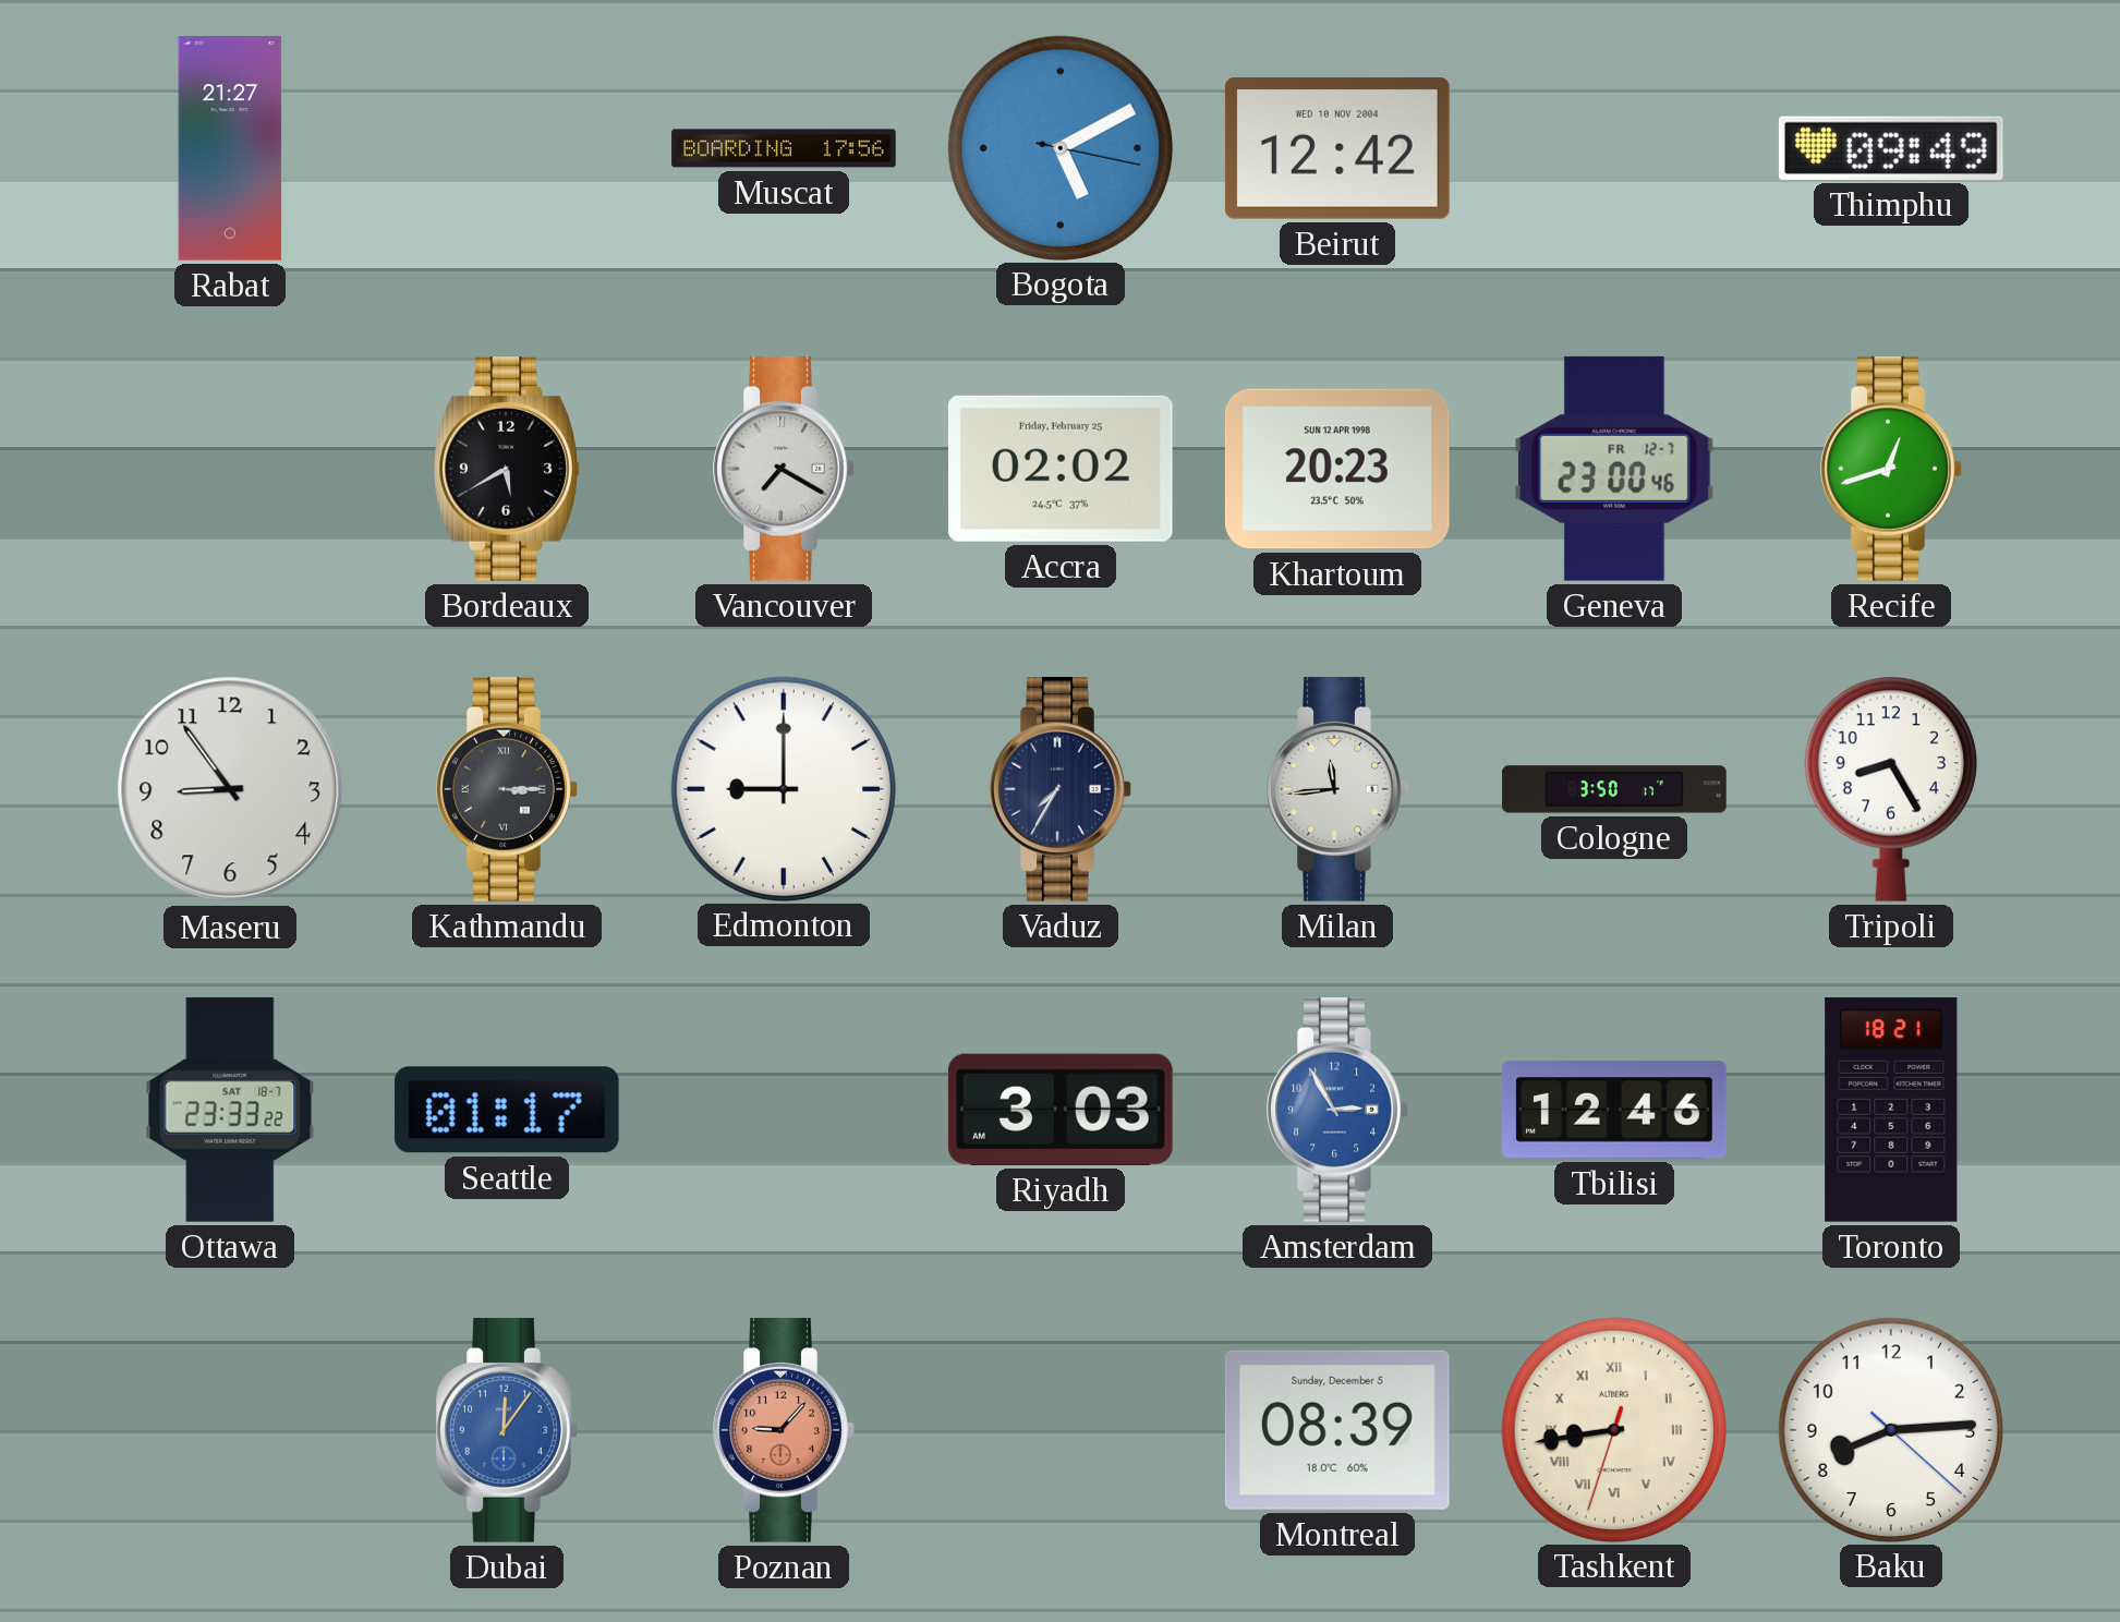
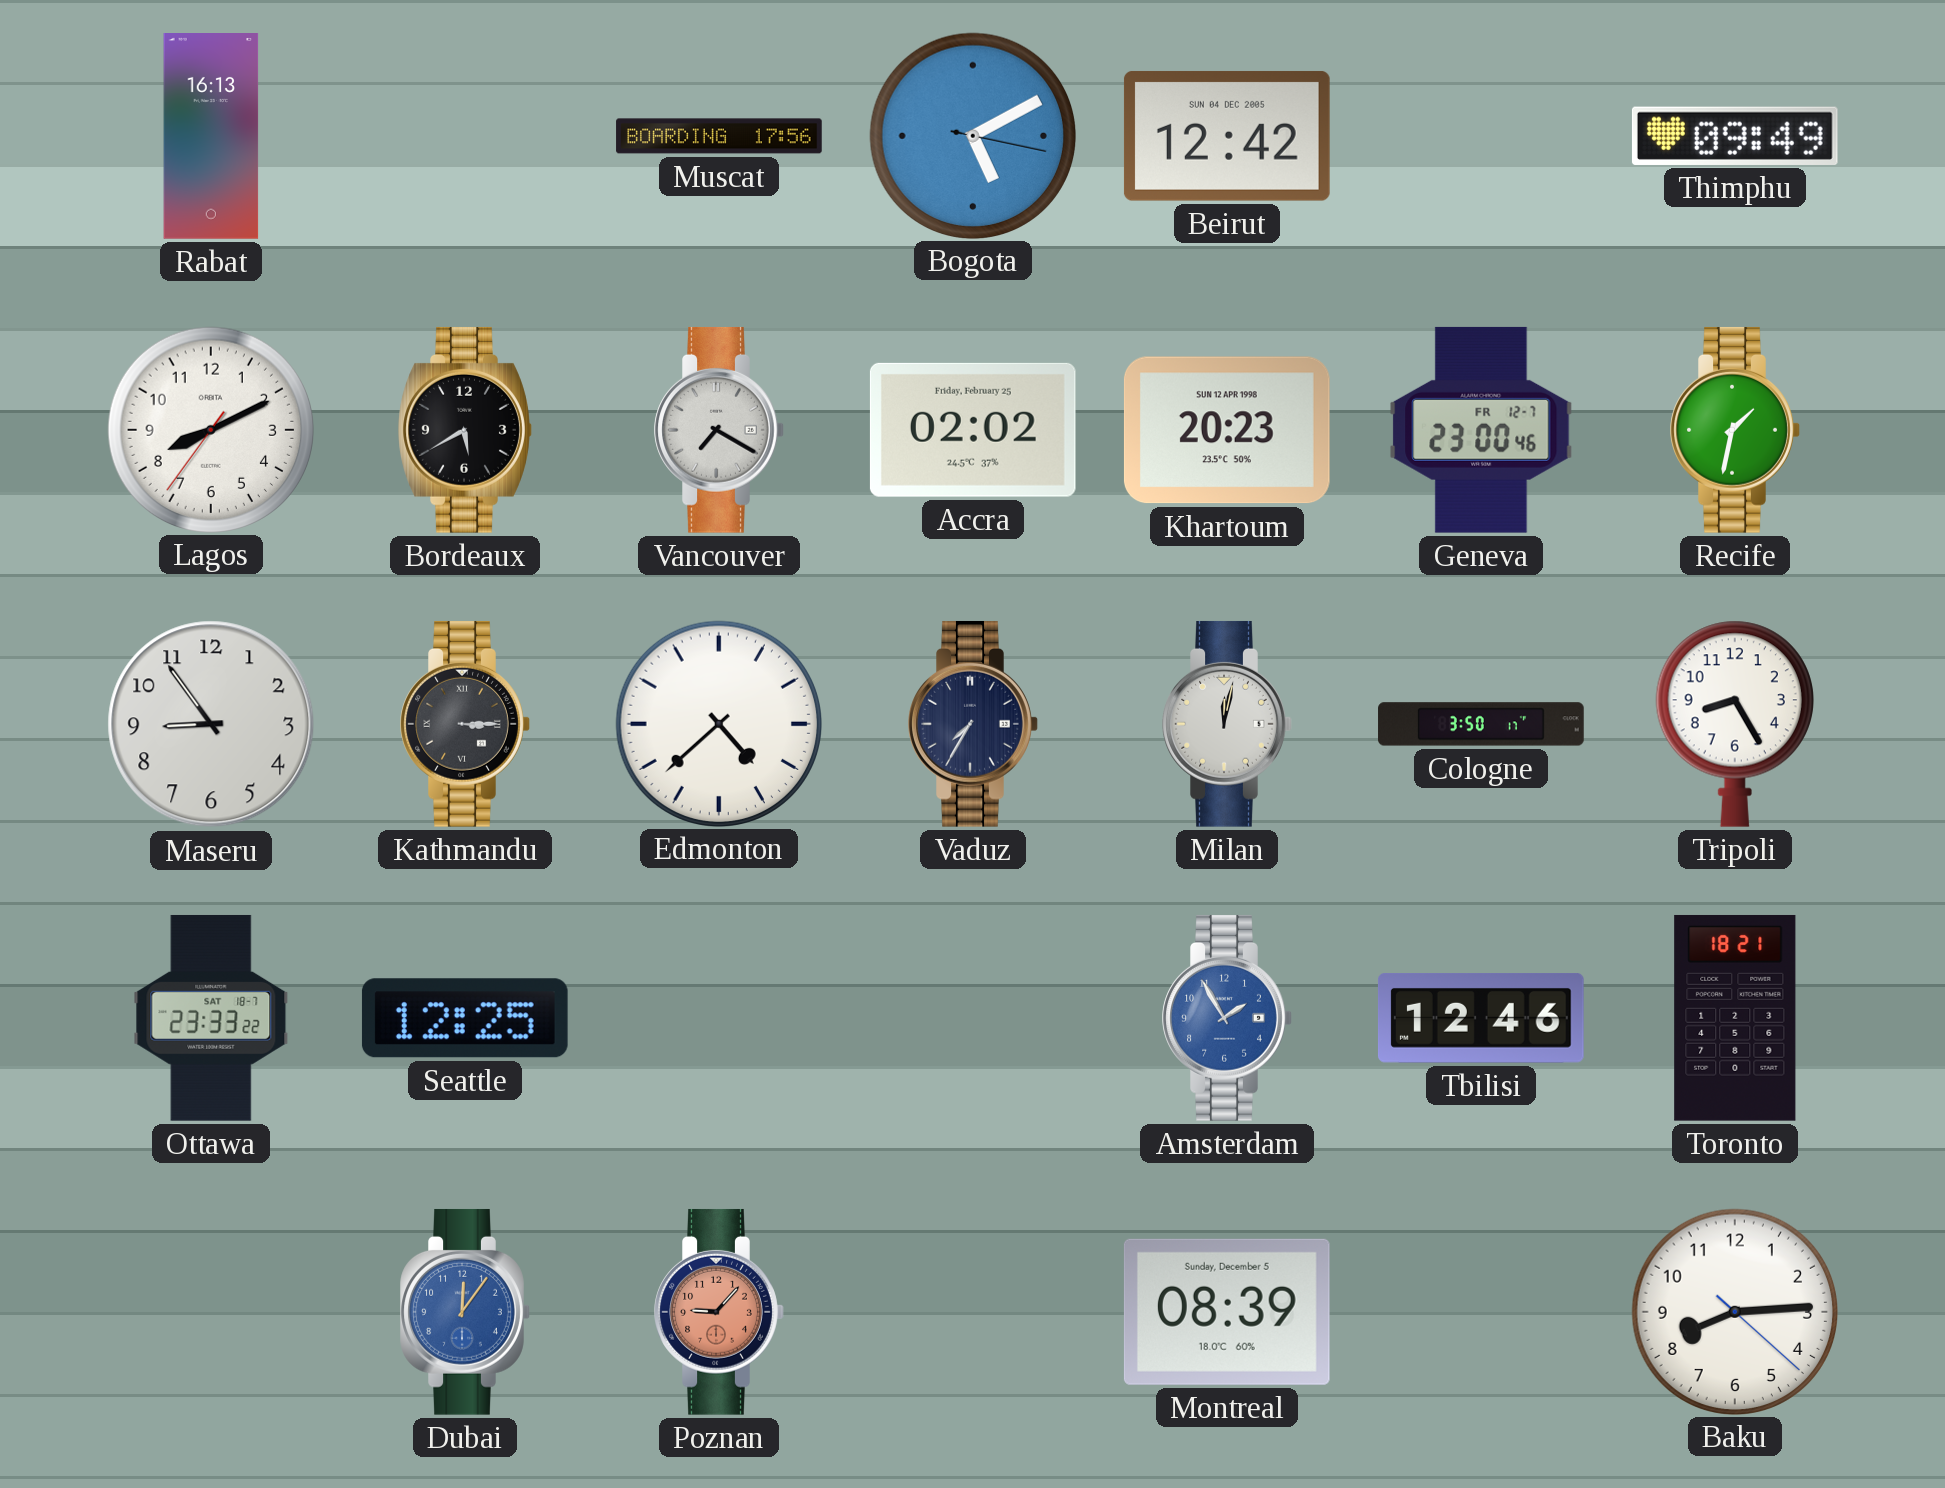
Rabat: 21:27 -> 16:13 (211, 137)
Beirut date: WED 10 NOV 2004 -> SUN 04 DEC 2005 (1227, 136)
Lagos: none -> 8:10 (210, 429)
Recife: 12:42 -> 1:32 (1735, 430)
Edmonton: 9:00 -> 4:38 (718, 723)
Milan: 11:44 -> 12:02 (1227, 724)
Seattle: 01:17 -> 12:25 (465, 1018)
Riyadh: 3:03 -> none (1061, 1110)
Amsterdam: 2:55 -> 1:55 (1227, 1018)
Tashkent: 8:43 -> none (1613, 1429)
